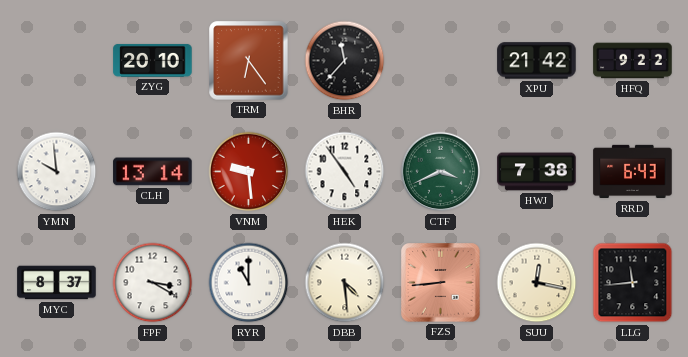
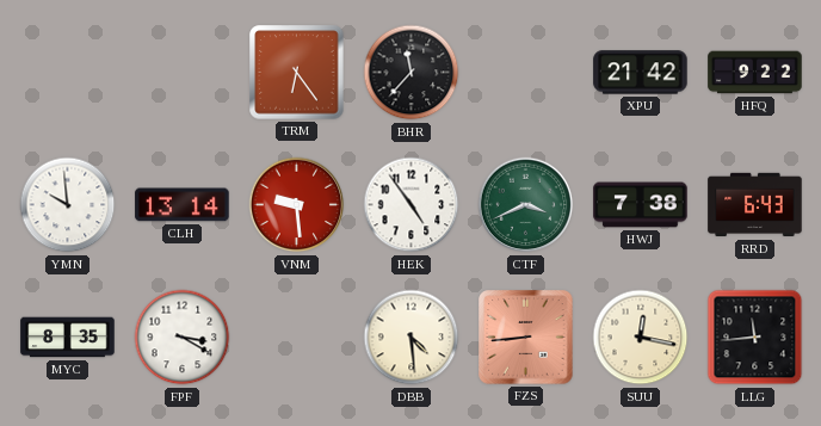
ZYG: 20:10 -> none (153, 60)
MYC: 8:37 -> 8:35 (68, 338)
RYR: 11:00 -> none (249, 283)
